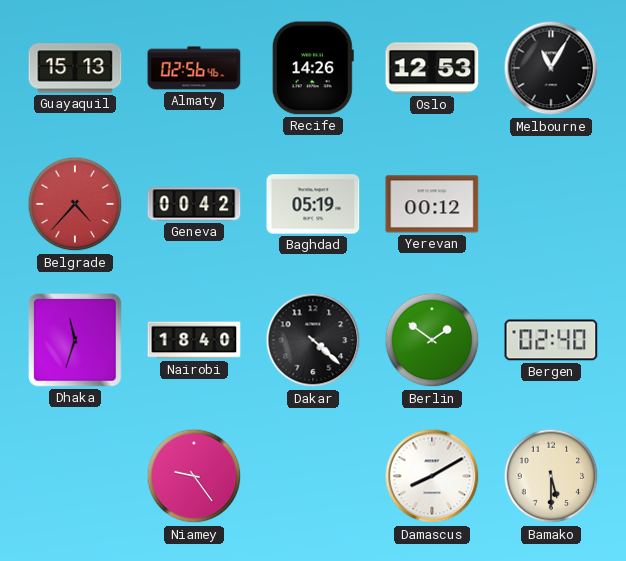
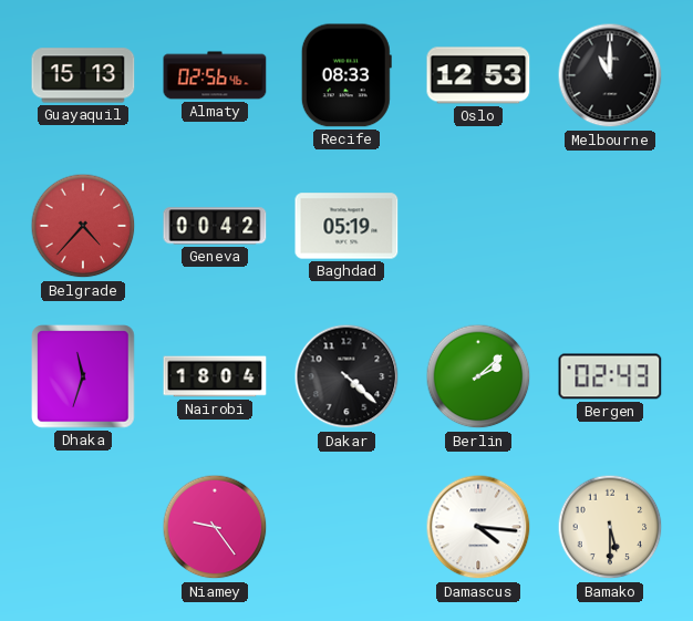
Recife: 14:26 -> 08:33 (346, 75)
Melbourne: 11:05 -> 11:00 (610, 75)
Yerevan: 00:12 -> none (432, 204)
Nairobi: 18:40 -> 18:04 (215, 376)
Berlin: 1:51 -> 2:08 (478, 376)
Bergen: 02:40 -> 02:43 (610, 376)
Damascus: 8:10 -> 4:16 (478, 527)
